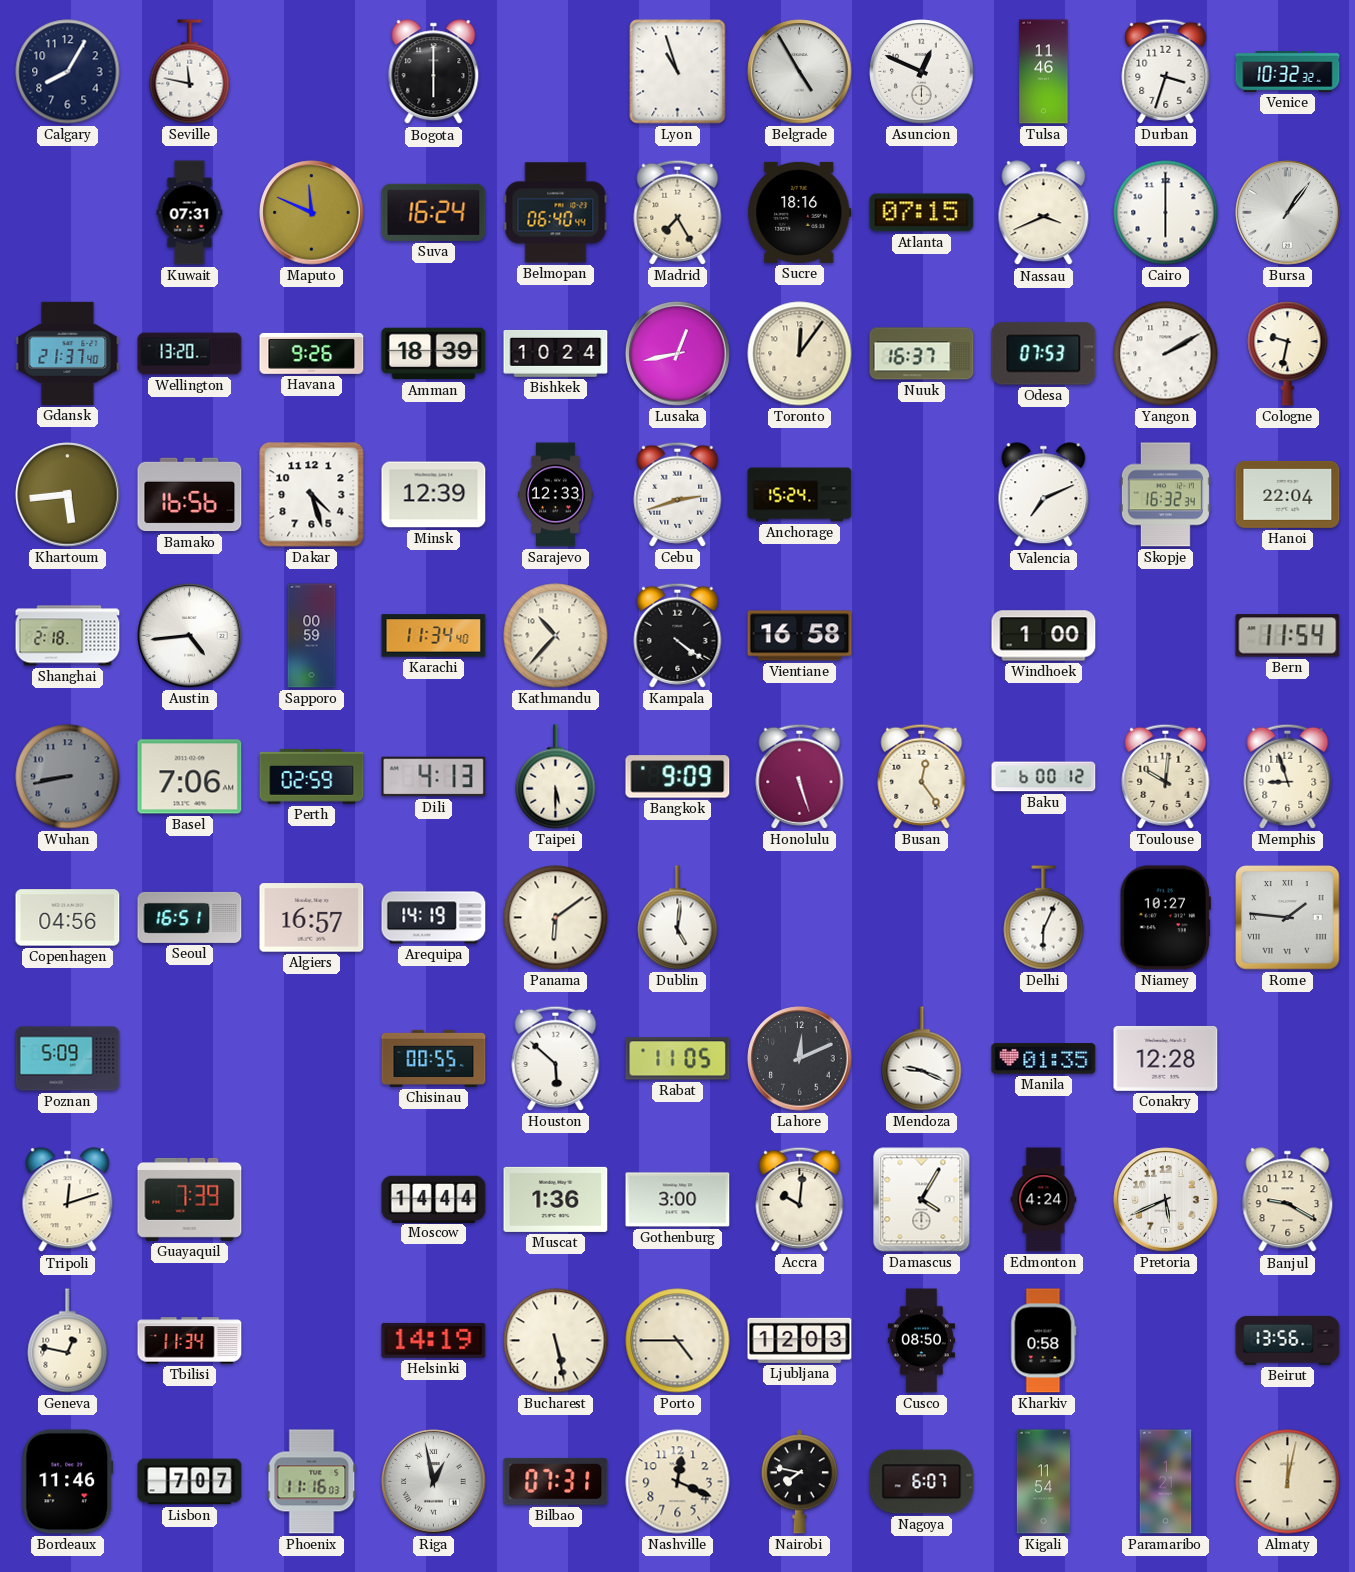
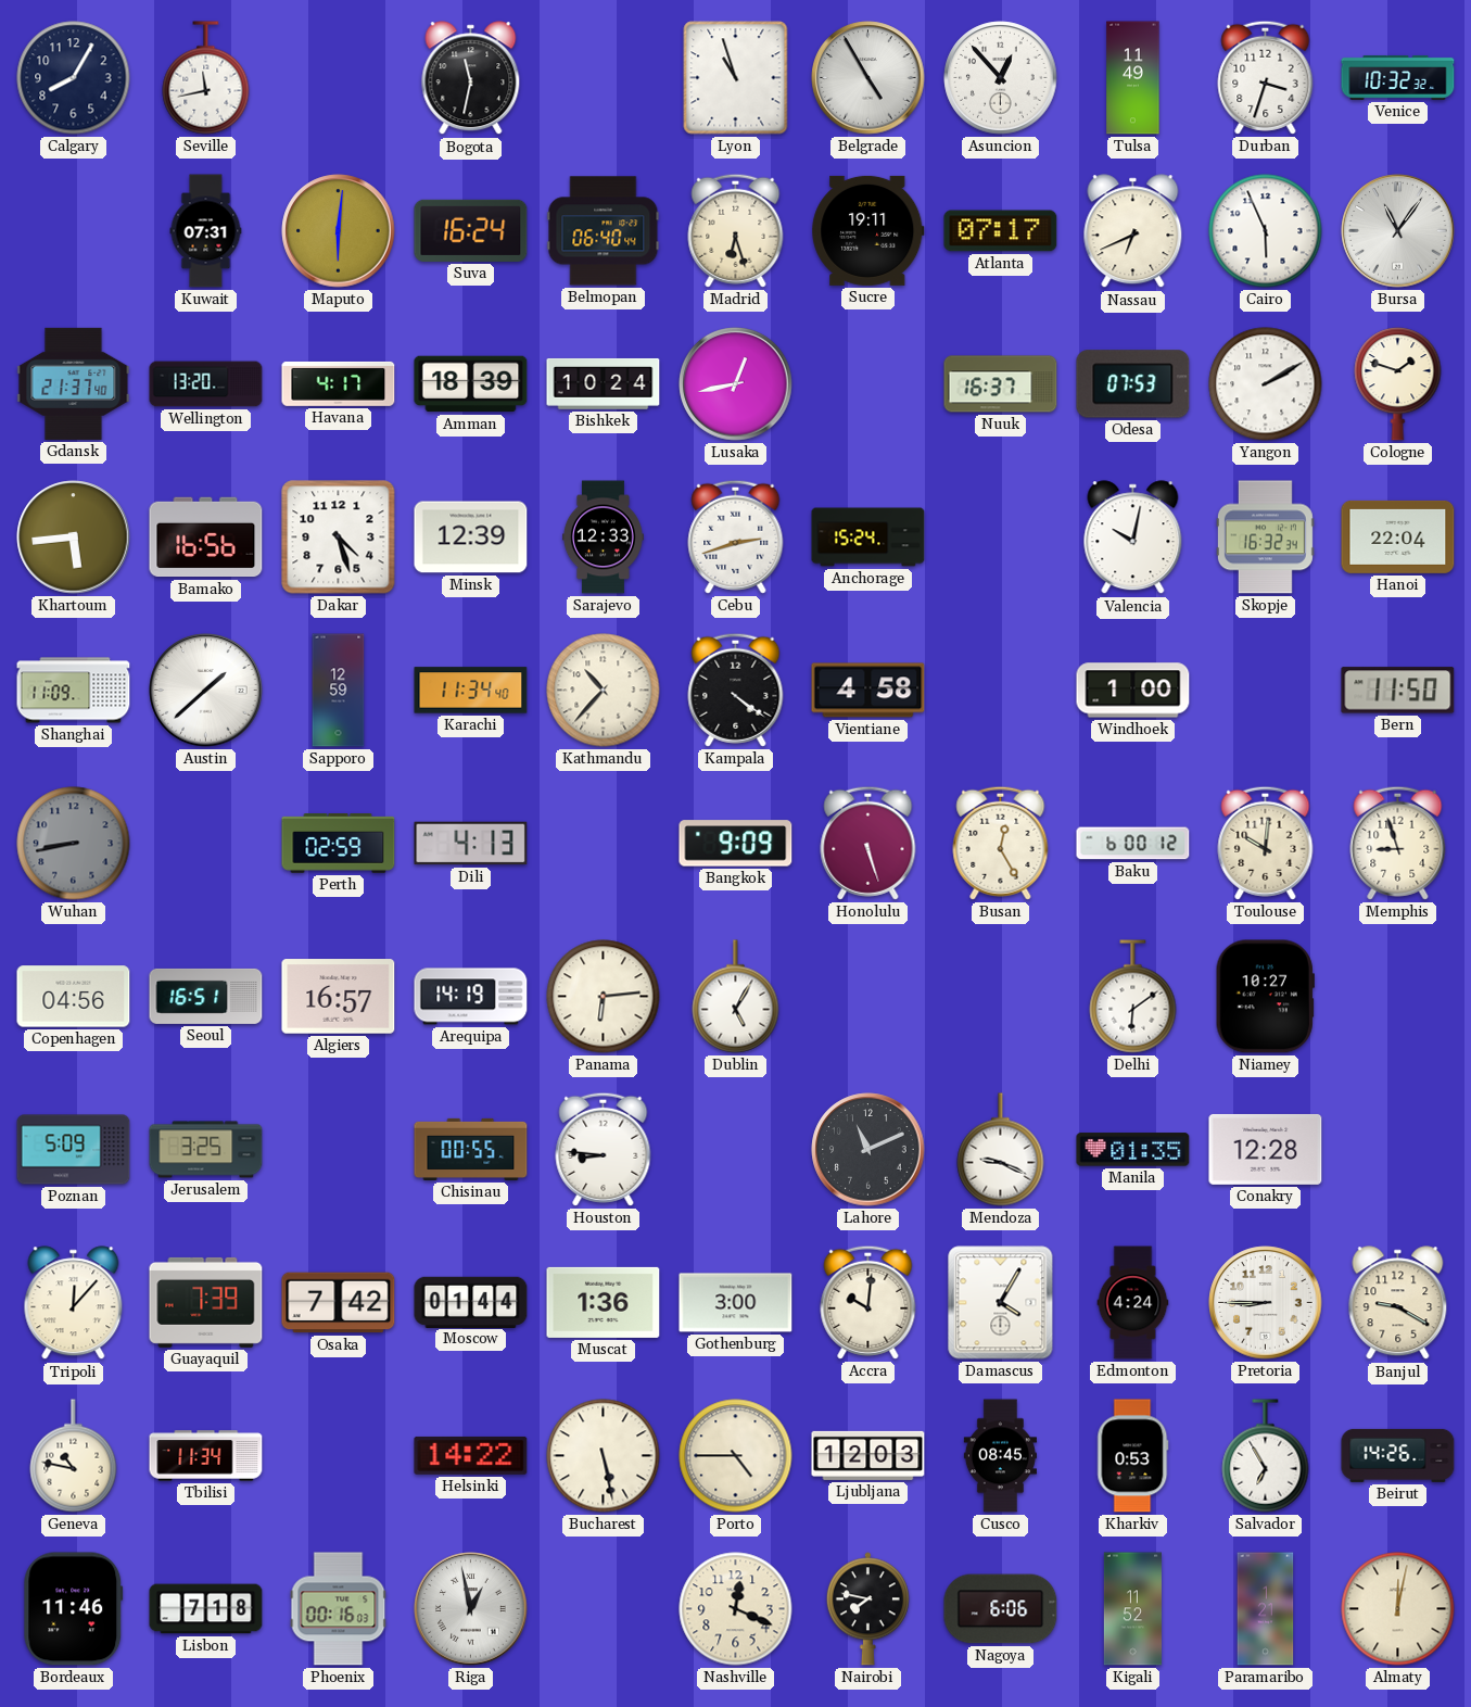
Seville: 11:47 -> 11:43 (206, 78)
Bogota: 6:00 -> 11:32 (471, 78)
Asuncion: 12:49 -> 12:53 (1001, 78)
Tulsa: 11:46 -> 11:49 (1133, 78)
Maputo: 11:49 -> 6:01 (339, 231)
Madrid: 7:25 -> 6:27 (736, 230)
Sucre: 18:16 -> 19:11 (868, 230)
Atlanta: 07:15 -> 07:17 (1001, 231)
Nassau: 3:41 -> 6:41 (1133, 231)
Cairo: 6:00 -> 5:56 (1266, 231)
Bursa: 1:06 -> 11:06 (1398, 231)
Havana: 9:26 -> 4:17 (339, 383)
Toronto: 12:06 -> none (800, 354)
Cologne: 9:32 -> 1:48 (1398, 384)
Valencia: 7:11 -> 10:02 (1133, 538)
Shanghai: 2:18 -> 11:09 (74, 691)
Austin: 4:44 -> 1:38 (206, 691)
Sapporo: 00:59 -> 12:59 (339, 691)
Vientiane: 16:58 -> 4:58 (868, 691)
Bern: 11:54 -> 11:50 (1398, 691)
Basel: 7:06 -> none (190, 777)
Taipei: 5:30 -> none (556, 777)
Busan: 12:24 -> 12:25 (1001, 843)
Panama: 6:09 -> 6:14 (604, 997)
Dublin: 5:01 -> 5:05 (736, 997)
Delhi: 6:04 -> 6:09 (1133, 997)
Rome: 1:46 -> none (1288, 918)
Jerusalem: none -> 3:25 (206, 1150)
Houston: 5:52 -> 8:46 (604, 1149)
Rabat: 11:05 -> none (678, 1059)
Lahore: 12:11 -> 11:11 (868, 1150)
Tripoli: 12:12 -> 12:07 (74, 1303)
Osaka: none -> 7:42 (339, 1303)
Moscow: 14:44 -> 01:44 (471, 1302)
Pretoria: 5:41 -> 8:45 (1266, 1303)
Geneva: 12:47 -> 10:47 (74, 1456)
Helsinki: 14:19 -> 14:22 (471, 1455)
Cusco: 08:50 -> 08:45 (1000, 1456)
Kharkiv: 0:58 -> 0:53 (1133, 1456)
Salvador: none -> 6:55 (1266, 1456)
Beirut: 13:56 -> 14:26 (1398, 1455)
Lisbon: 7:07 -> 7:18 (206, 1609)
Phoenix: 11:16 -> 00:16 (339, 1609)
Bilbao: 07:31 -> none (556, 1481)
Nagoya: 6:07 -> 6:06 (1001, 1609)
Kigali: 11:54 -> 11:52 (1132, 1609)
